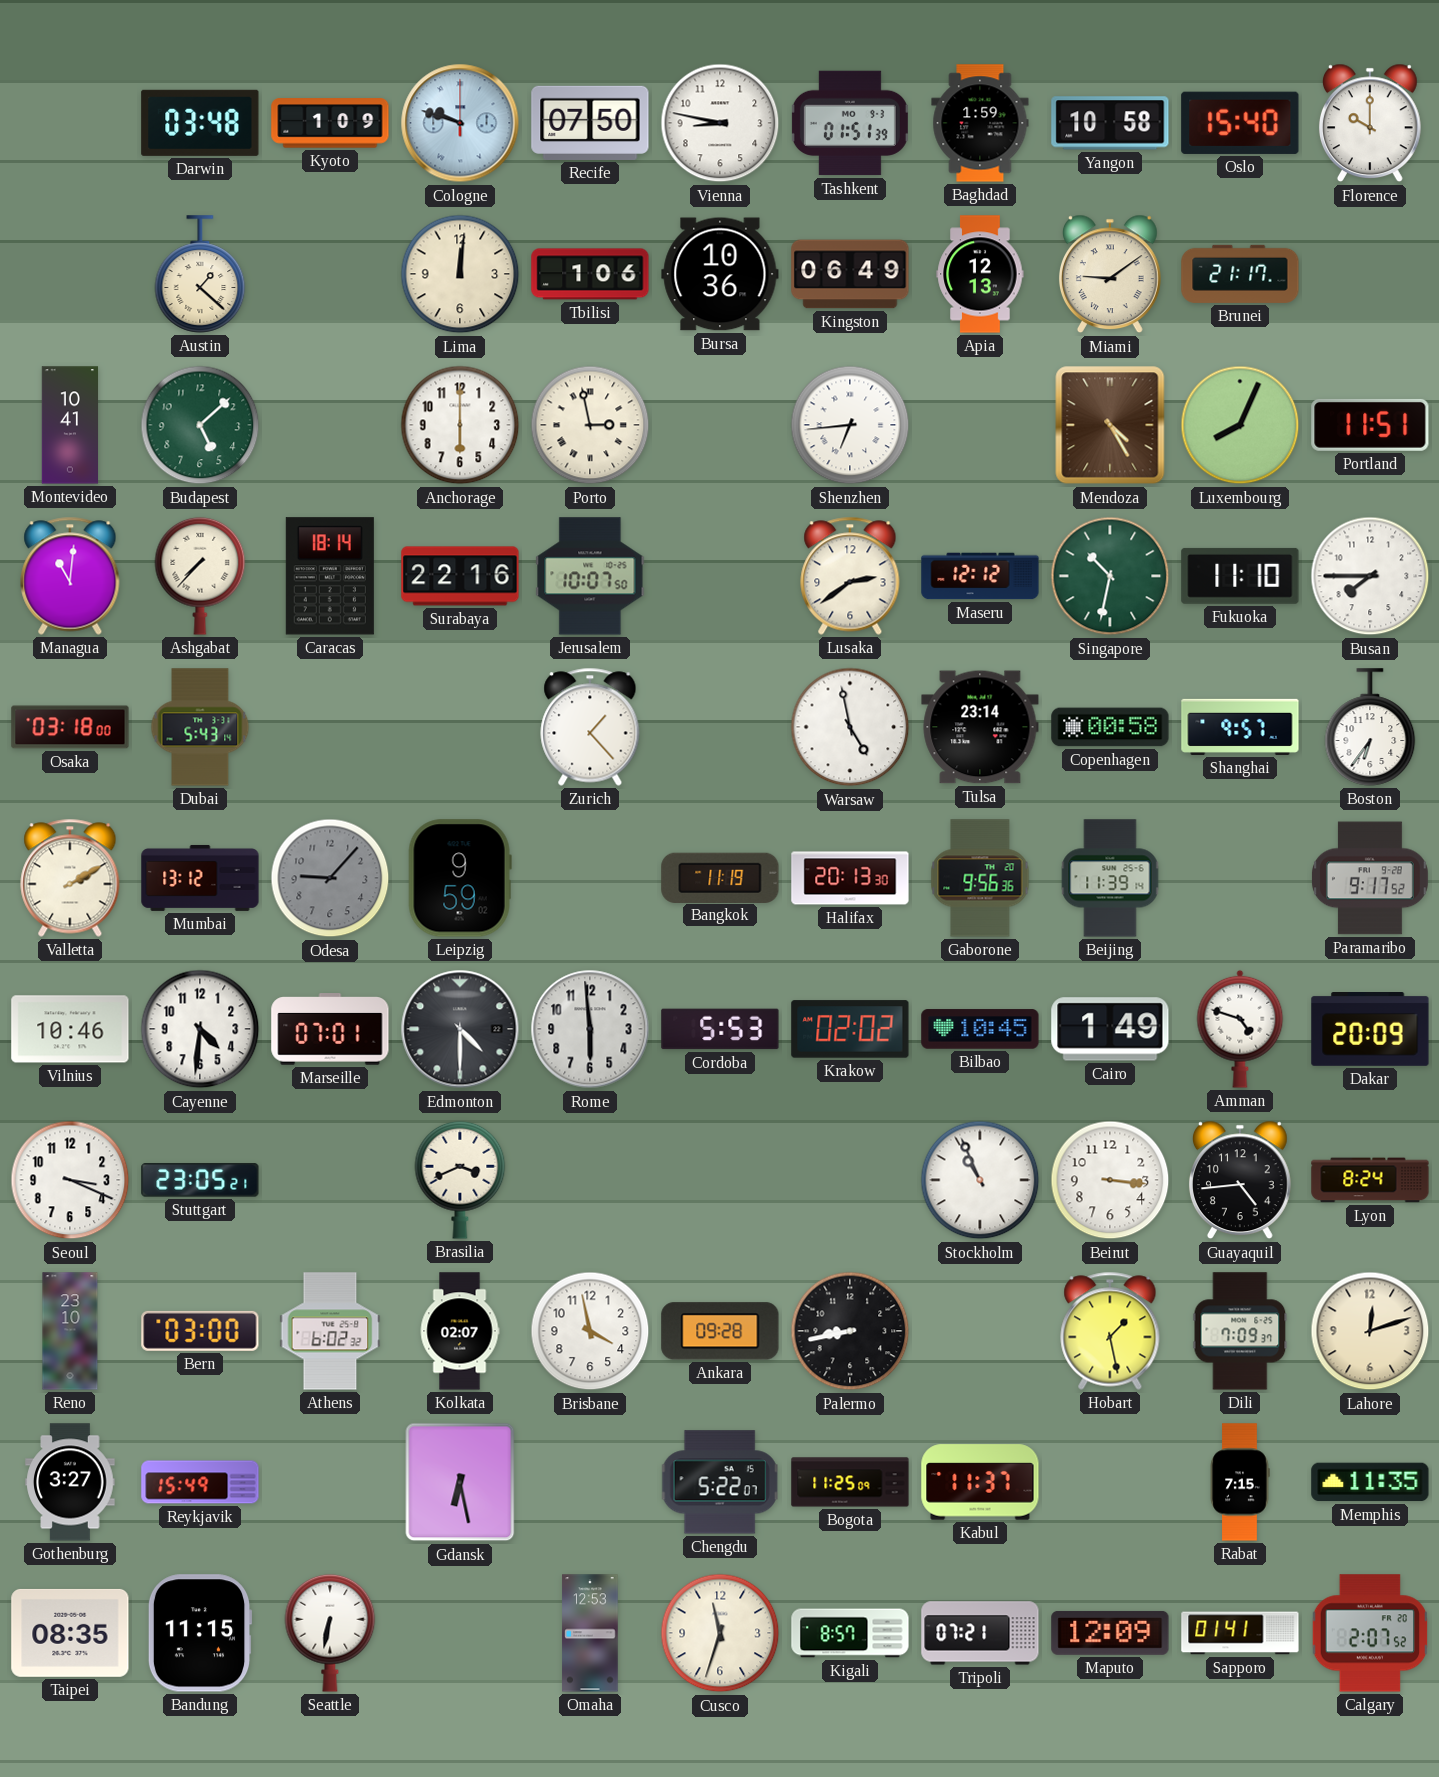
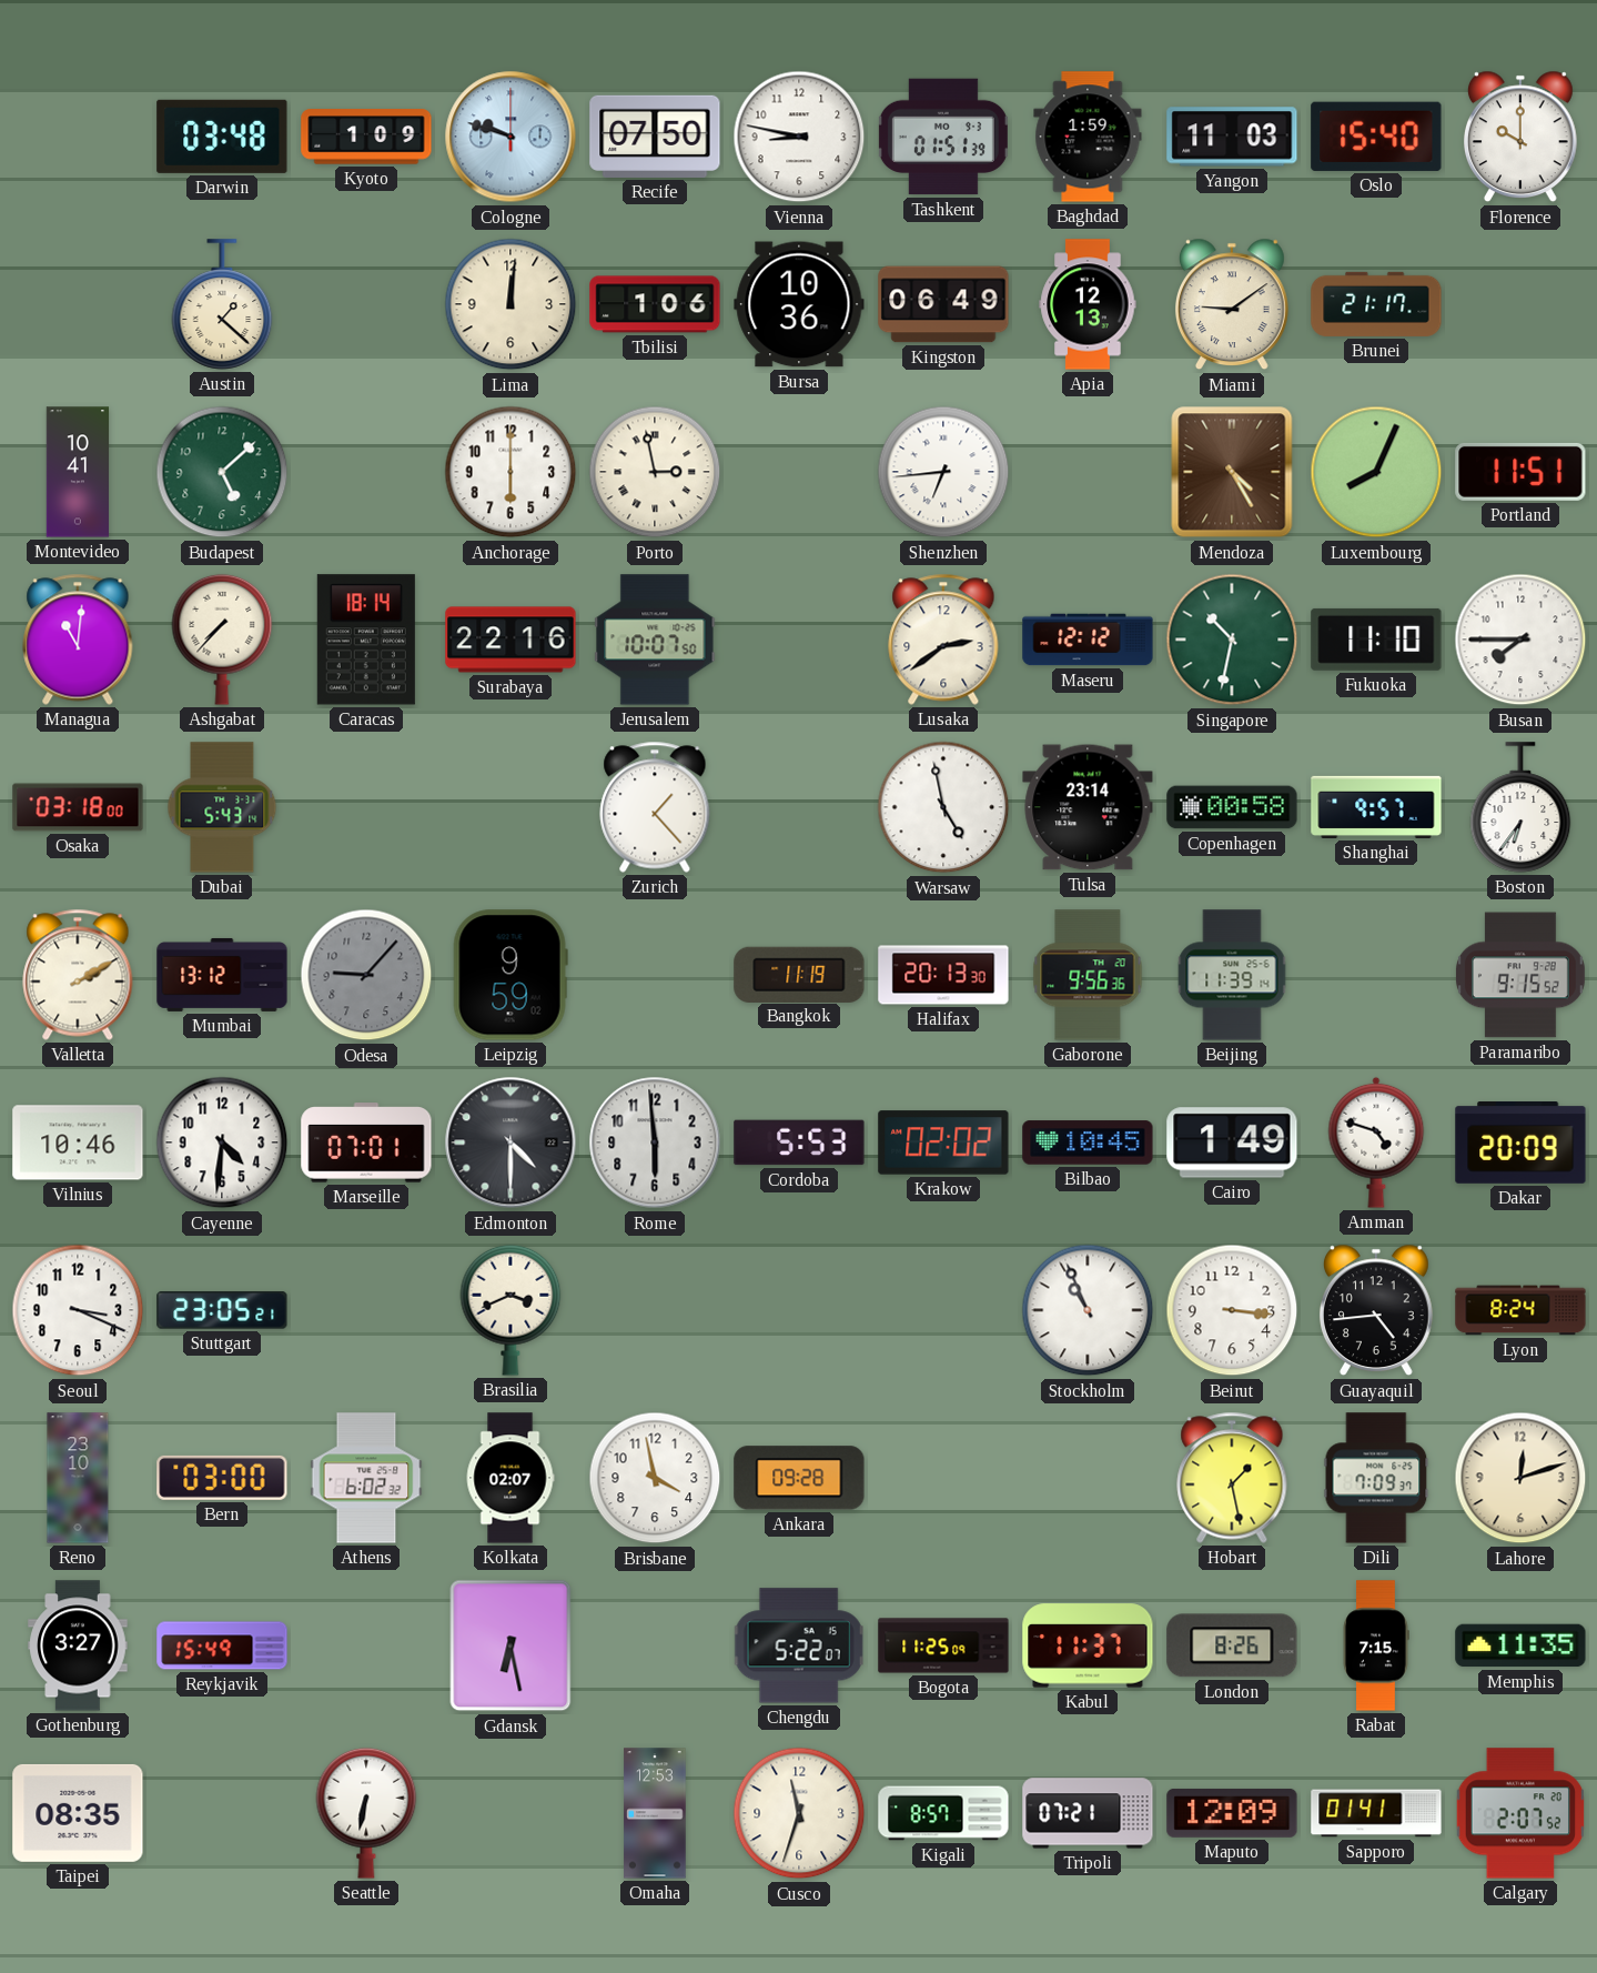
Yangon: 10:58 -> 11:03 (1232, 137)
Paramaribo: 9:17 -> 9:15 (1520, 975)
Palermo: 8:43 -> none (850, 1331)
London: none -> 8:26 (1232, 1645)
Bandung: 11:15 -> none (200, 1633)
